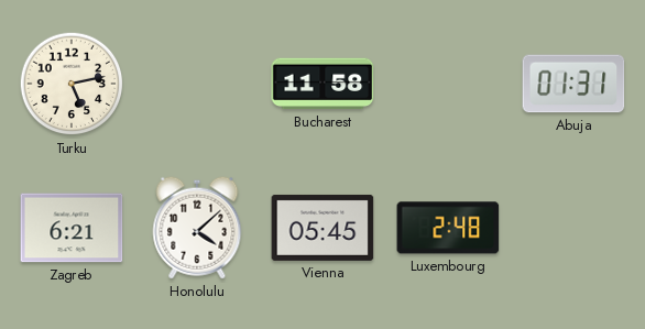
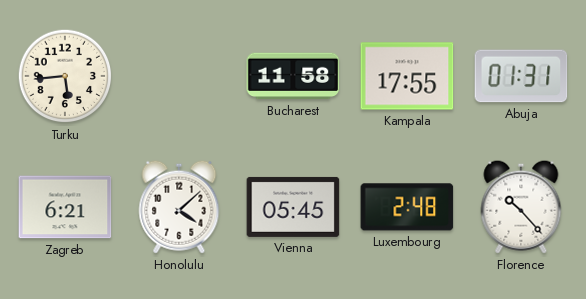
Turku: 5:13 -> 5:44 (65, 76)
Kampala: none -> 17:55 (407, 76)
Florence: none -> 10:23 (521, 207)
